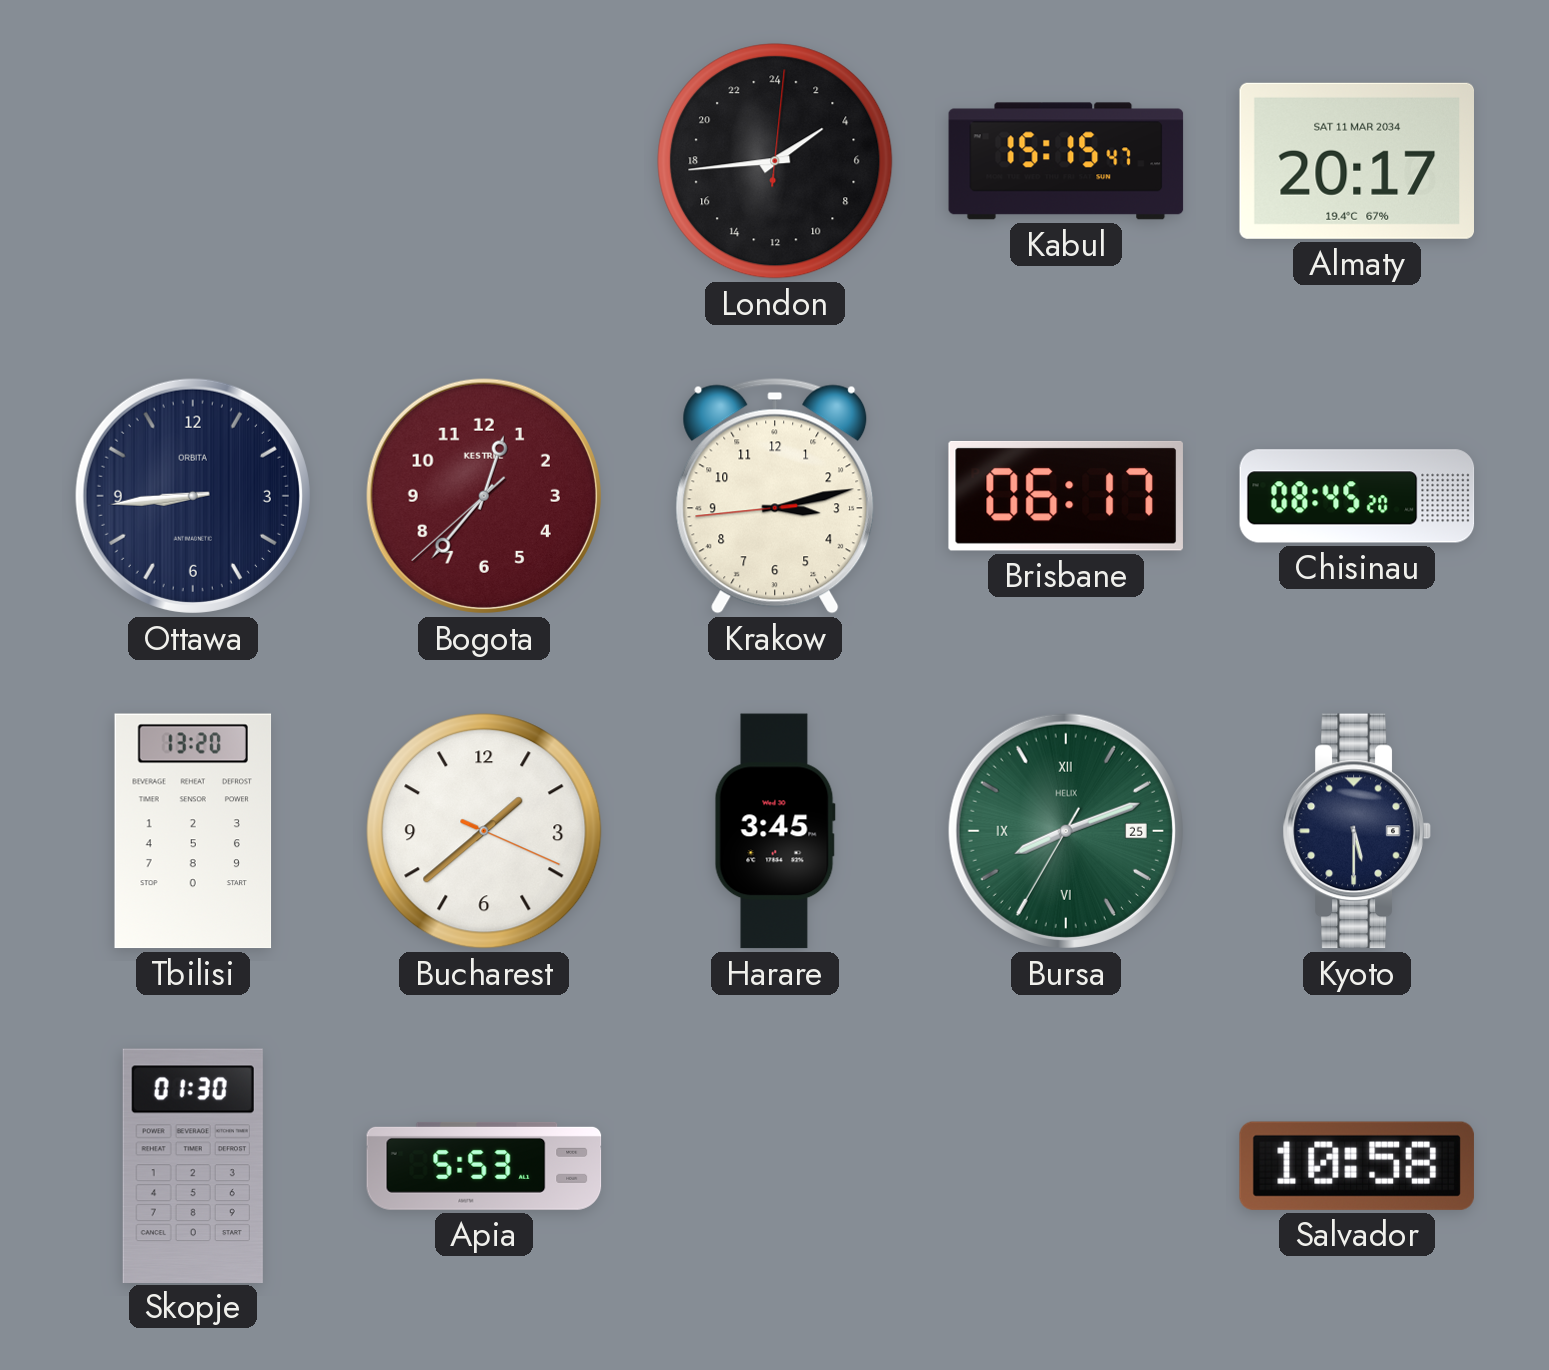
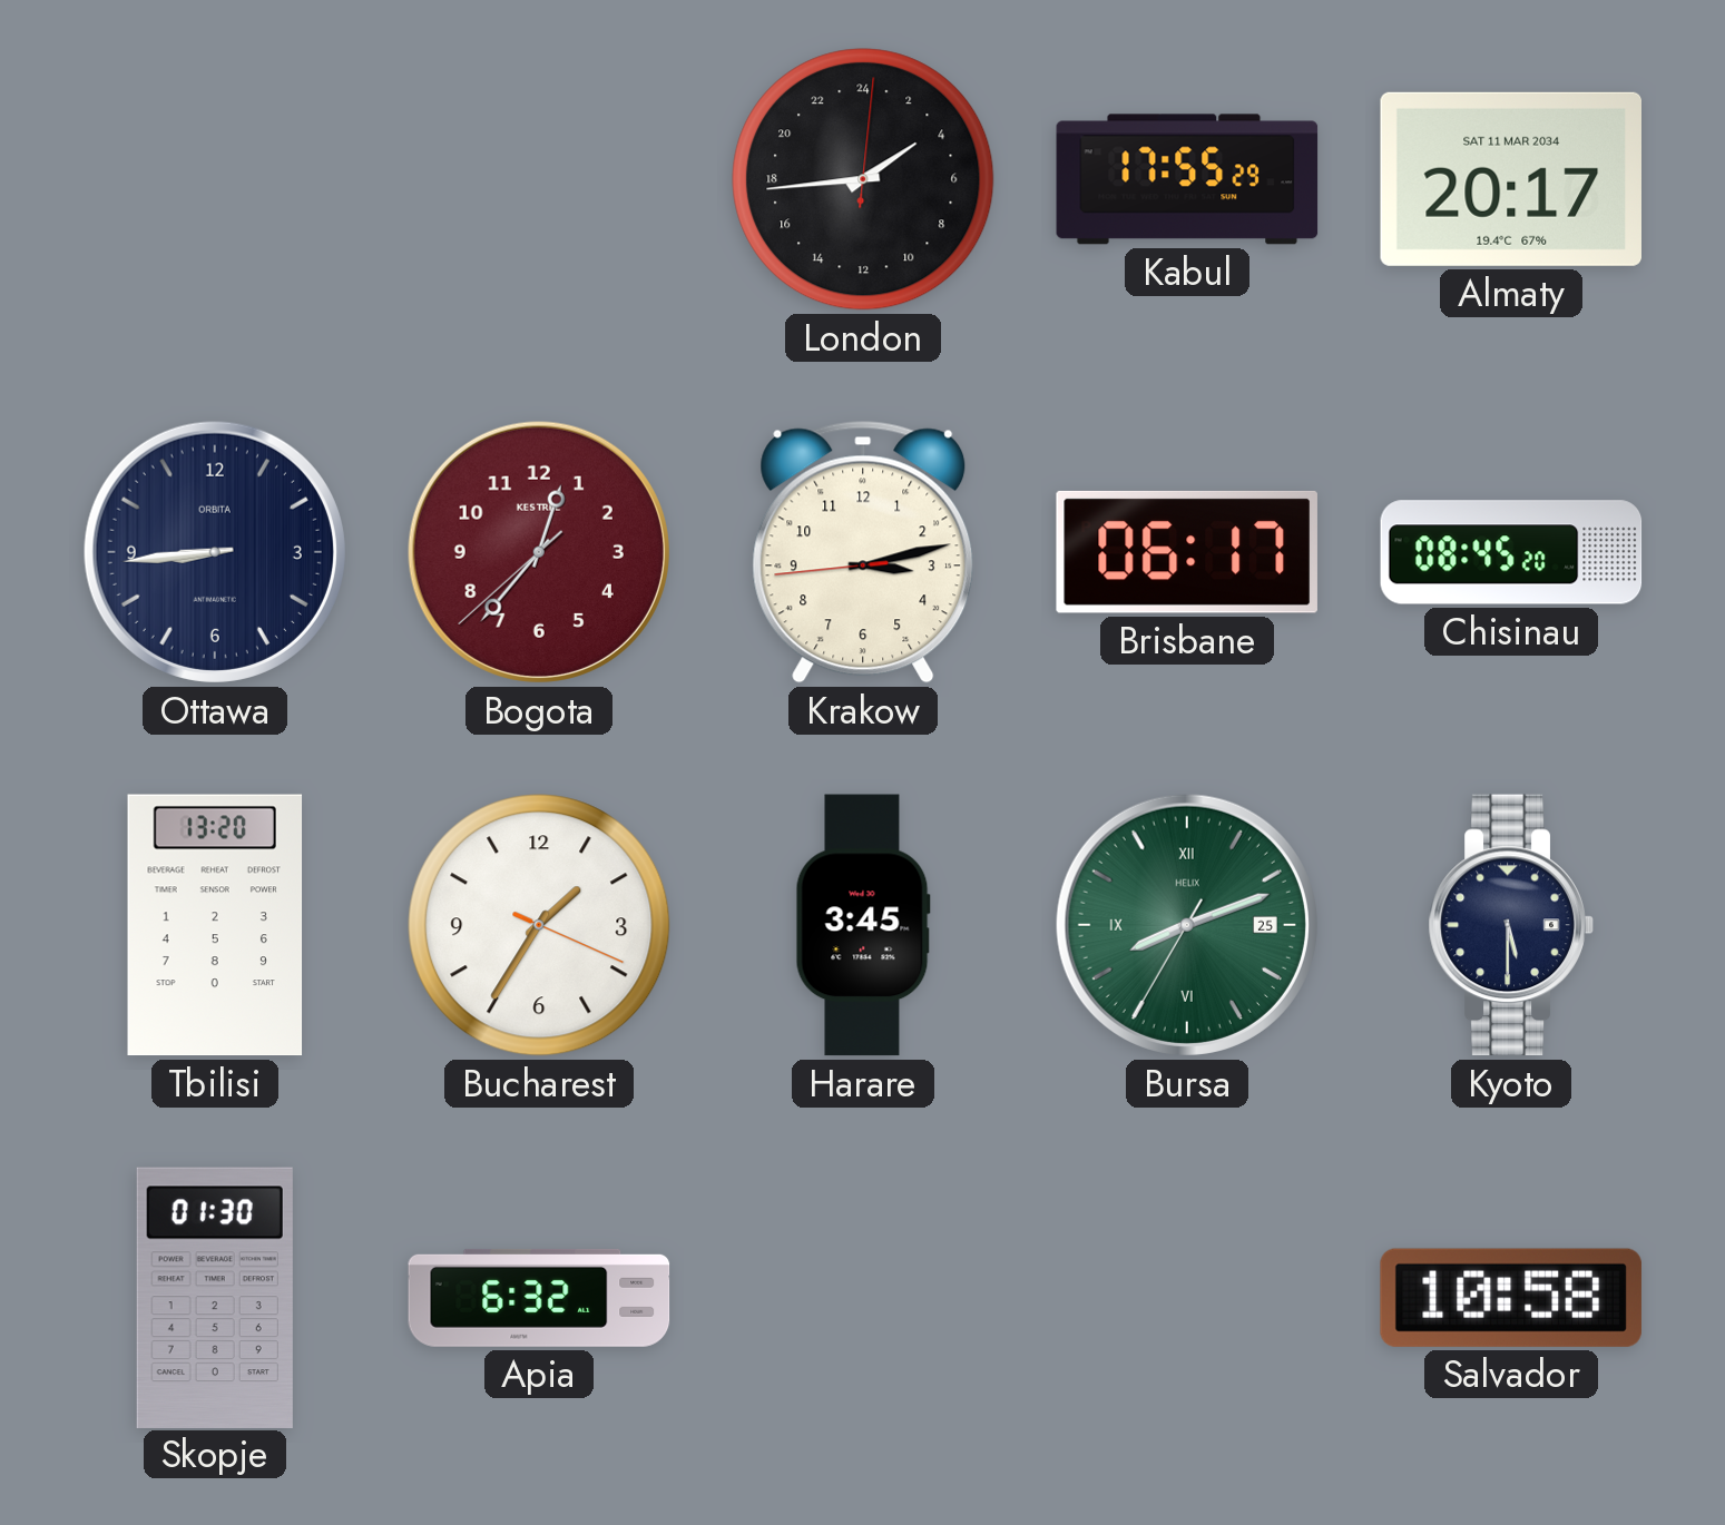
Kabul: 15:15 -> 17:55 (1187, 179)
Bucharest: 1:38 -> 1:35 (539, 925)
Apia: 5:53 -> 6:32 (539, 1298)
